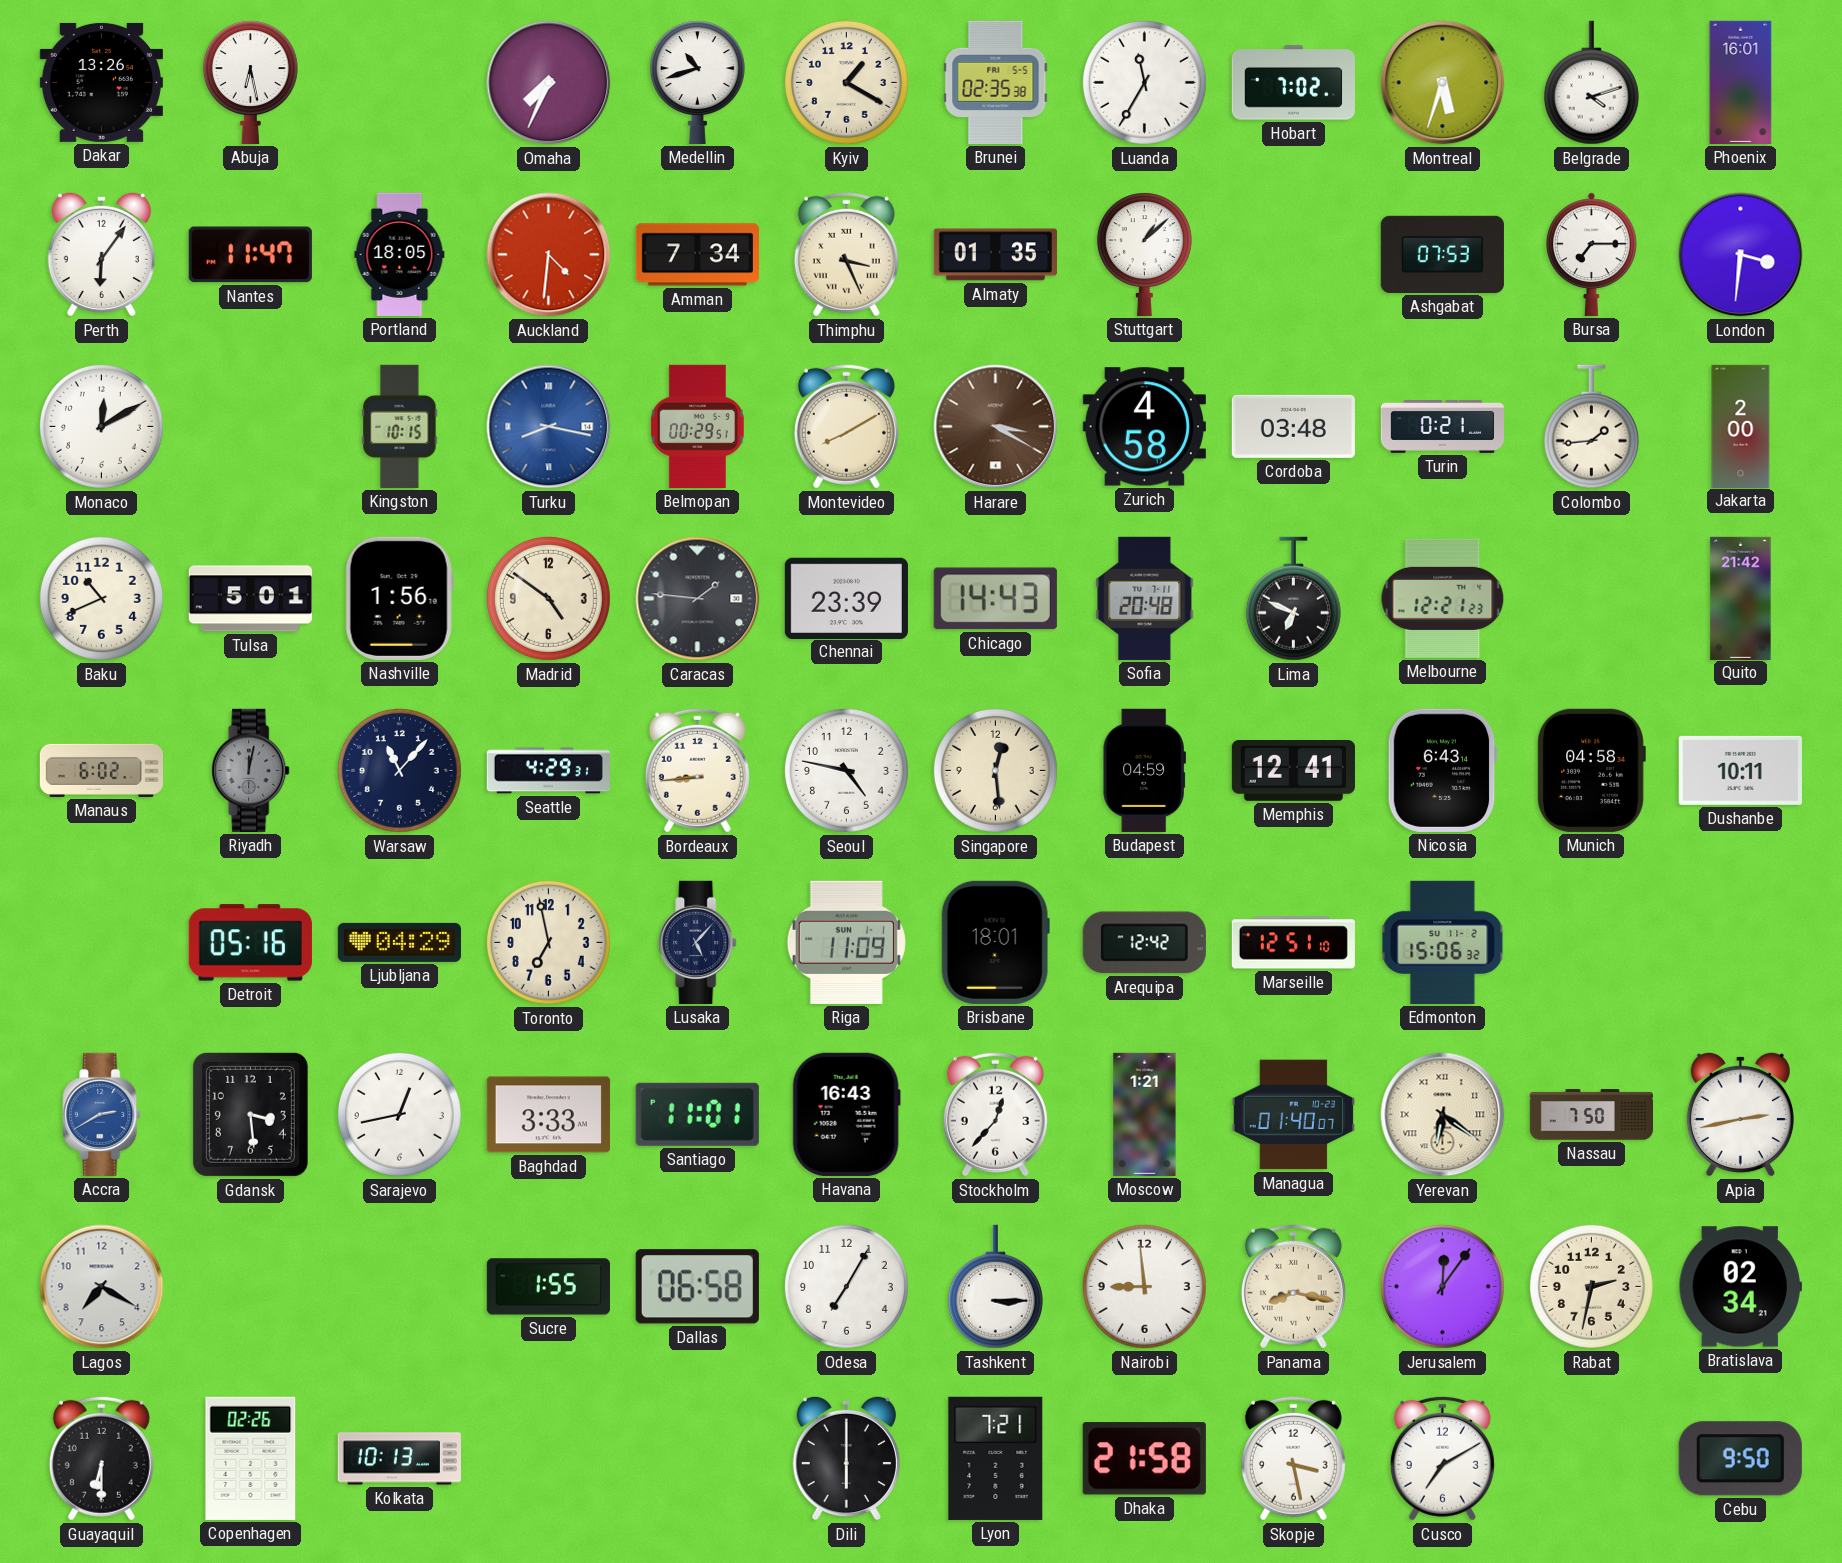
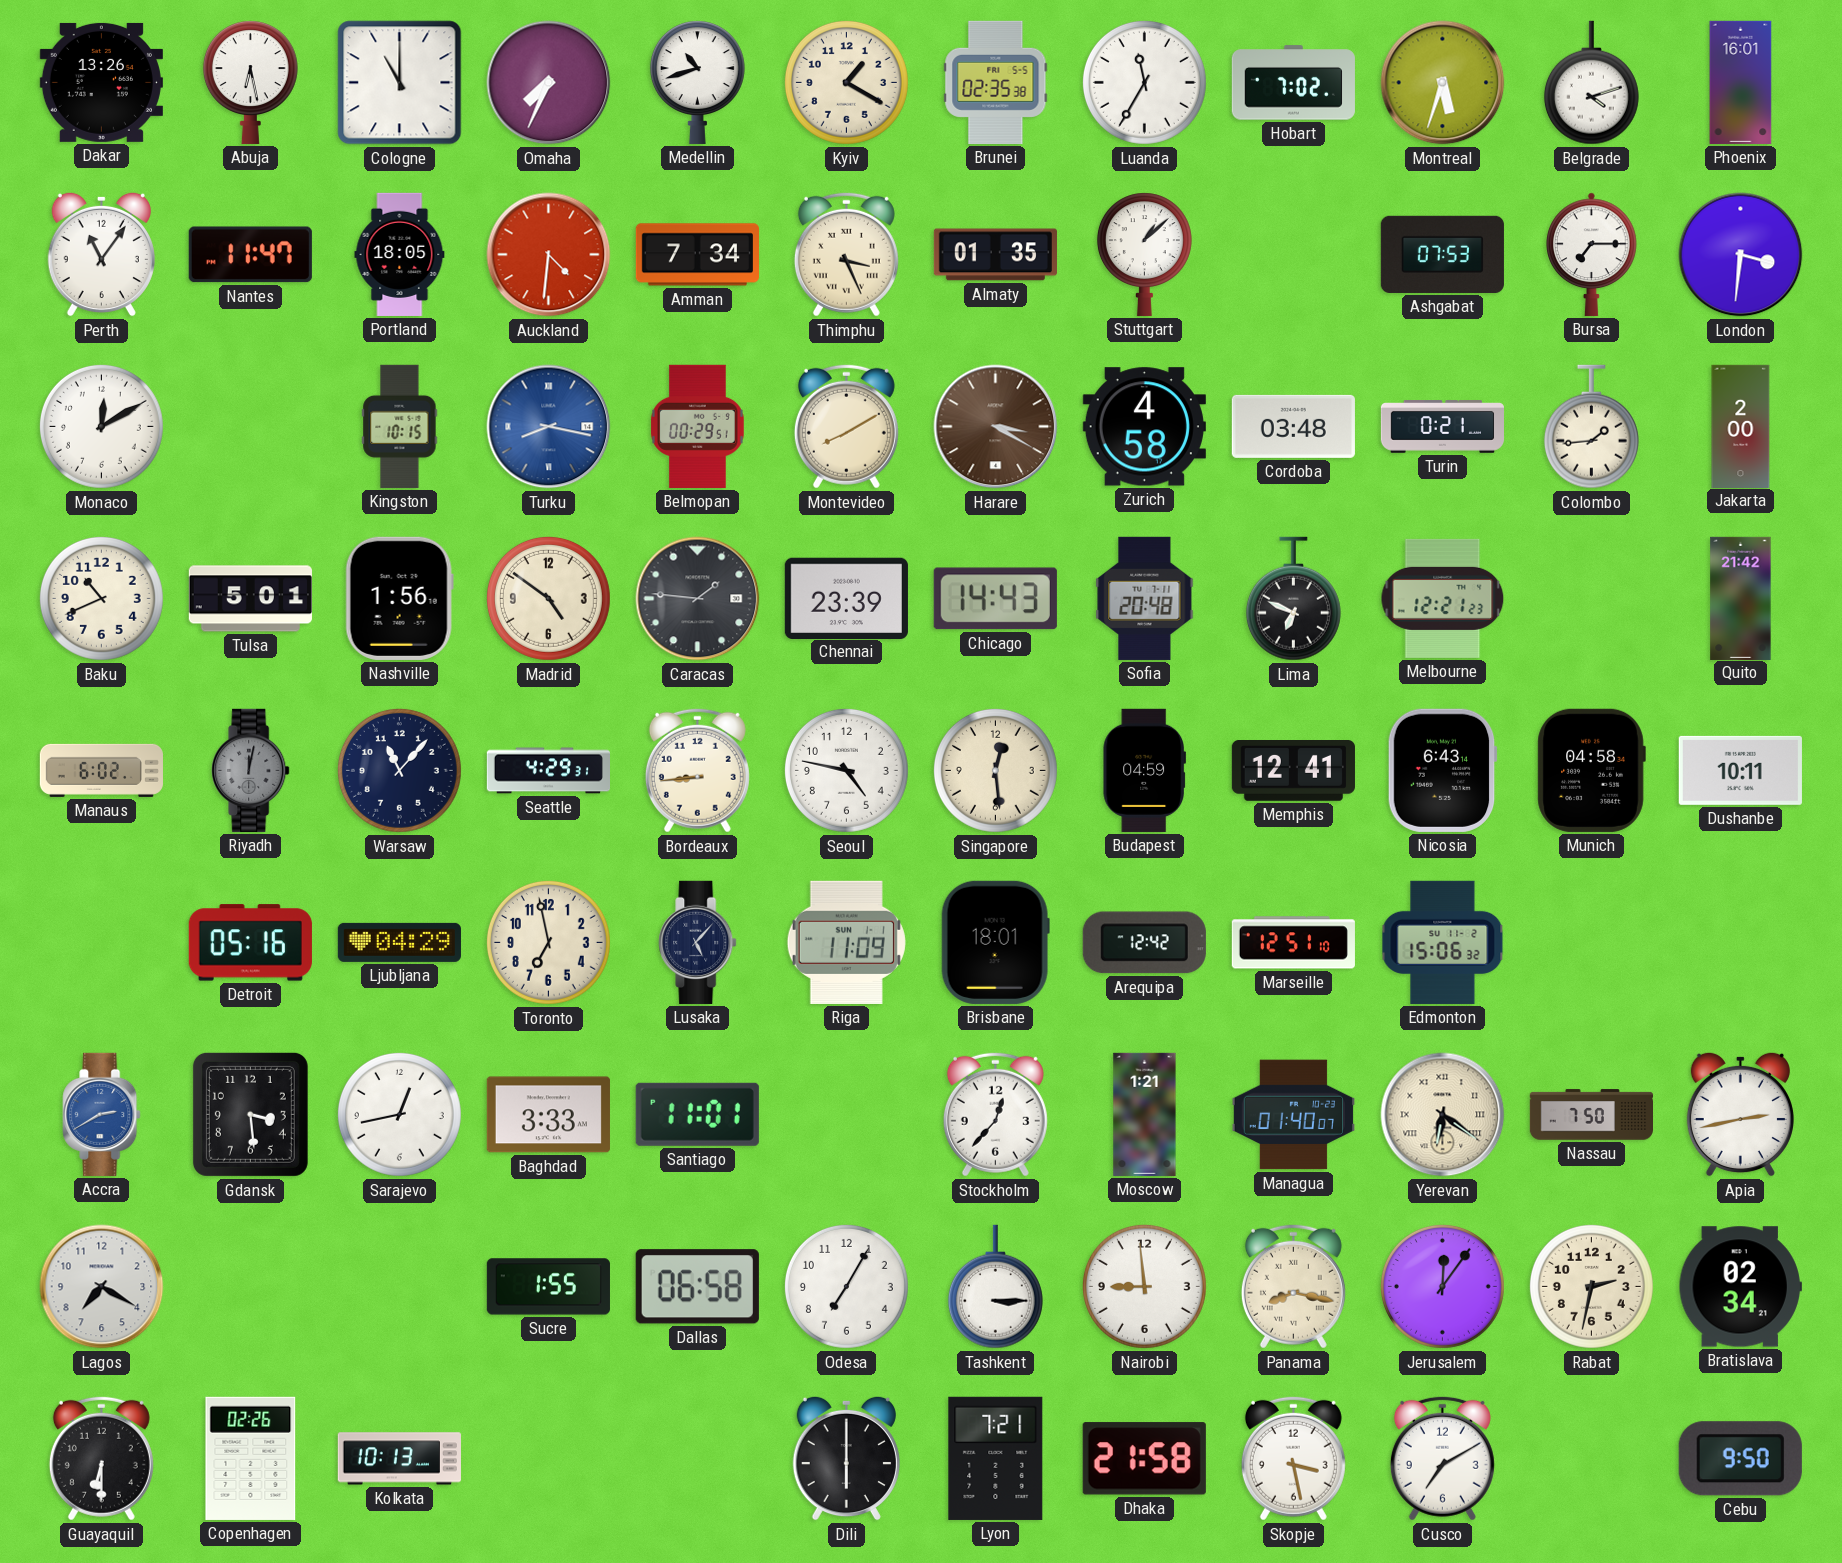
Cologne: none -> 11:00 (400, 83)
Perth: 6:06 -> 11:06 (101, 254)
Havana: 16:43 -> none (846, 1114)
